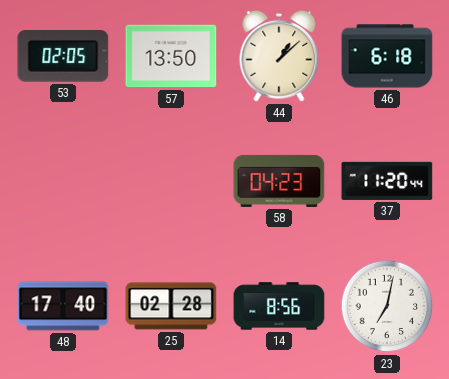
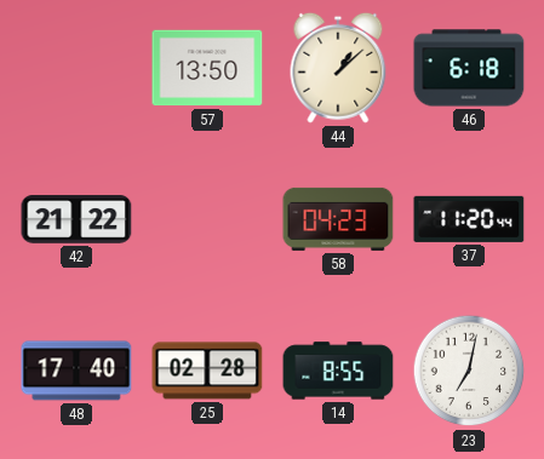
53: 02:05 -> none (63, 57)
42: none -> 21:22 (76, 219)
14: 8:56 -> 8:55 (338, 371)
